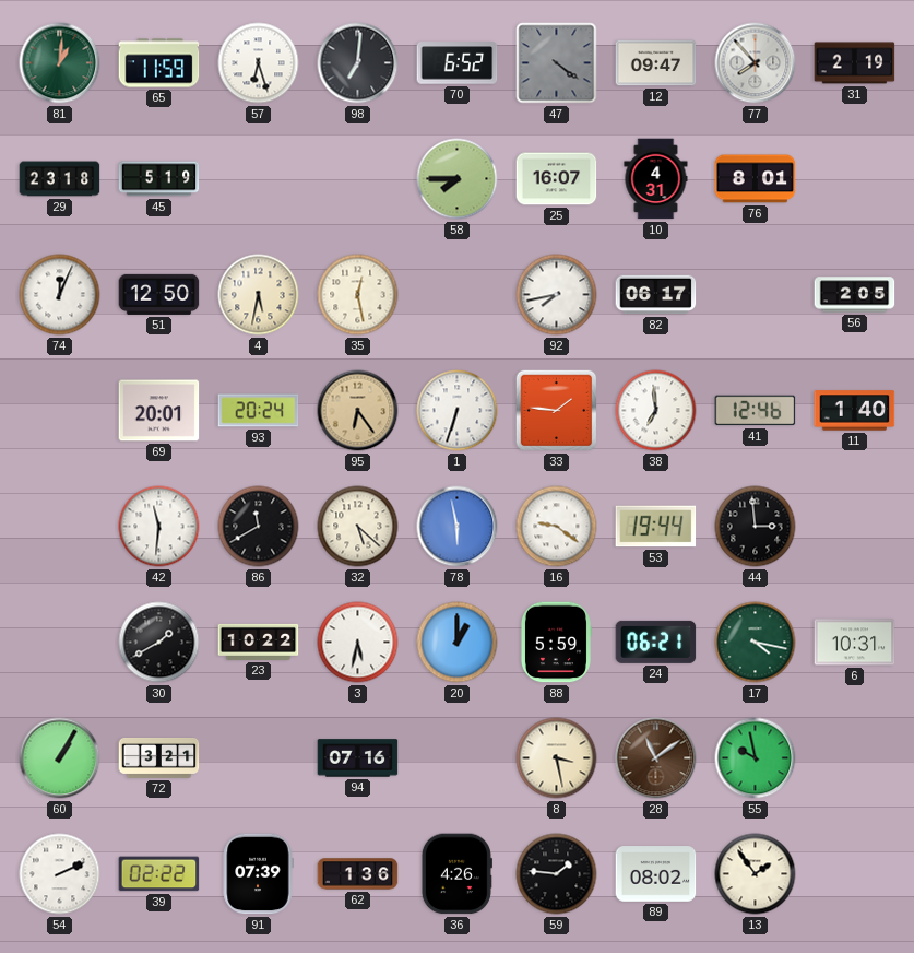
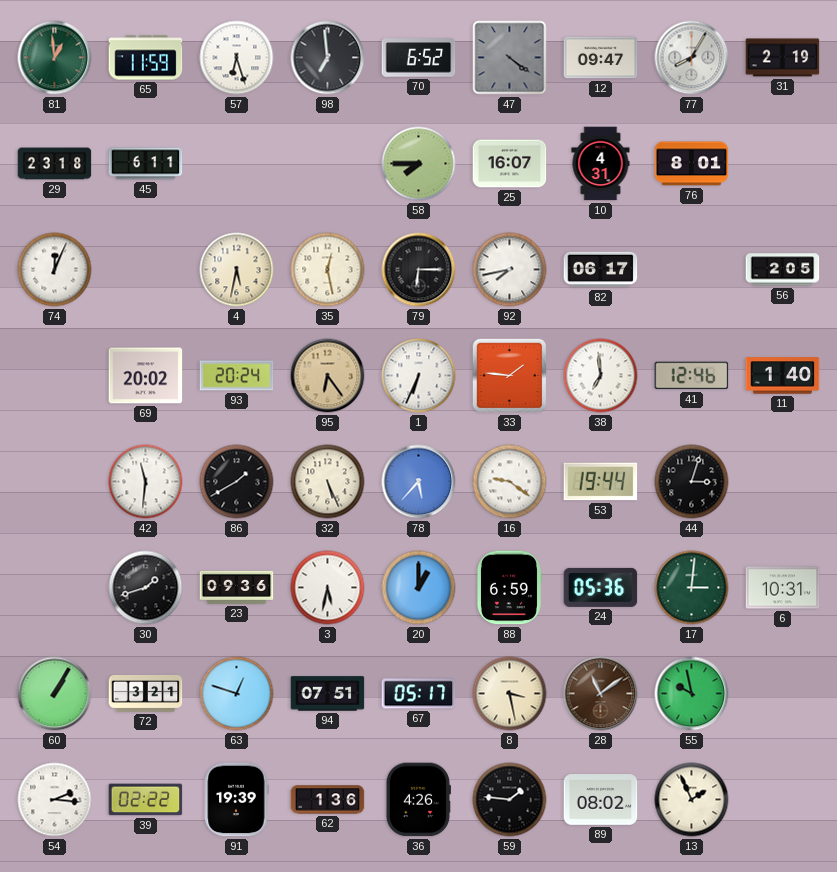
81: 1:01 -> 12:59 (55, 58)
98: 7:01 -> 6:59 (328, 58)
77: 7:53 -> 8:05 (692, 58)
45: 5:19 -> 6:11 (146, 164)
51: 12:50 -> none (159, 294)
79: none -> 6:15 (419, 270)
69: 20:01 -> 20:02 (146, 376)
1: 6:33 -> 6:34 (419, 376)
86: 11:40 -> 1:40 (237, 482)
32: 5:22 -> 5:26 (328, 482)
78: 5:58 -> 5:37 (419, 482)
44: 2:59 -> 3:03 (692, 482)
30: 1:40 -> 1:42 (146, 588)
23: 10:22 -> 09:36 (237, 587)
88: 5:59 -> 6:59 (509, 588)
24: 06:21 -> 05:36 (601, 587)
17: 4:17 -> 3:01 (692, 588)
63: none -> 12:48 (237, 694)
94: 07:16 -> 07:51 (328, 694)
67: none -> 05:17 (419, 694)
54: 2:11 -> 2:16 (55, 800)
91: 07:39 -> 19:39 (236, 800)
13: 1:54 -> 1:56 (692, 800)
